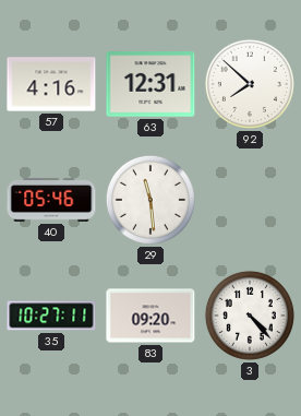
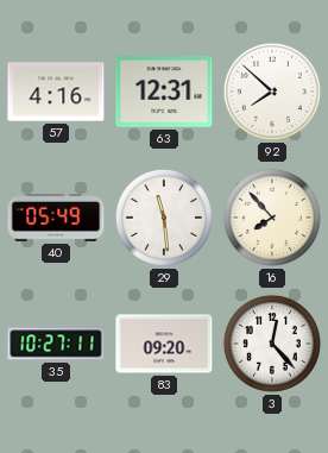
40: 05:46 -> 05:49 (56, 218)
16: none -> 7:53 (272, 218)
3: 4:23 -> 12:23 (272, 344)
